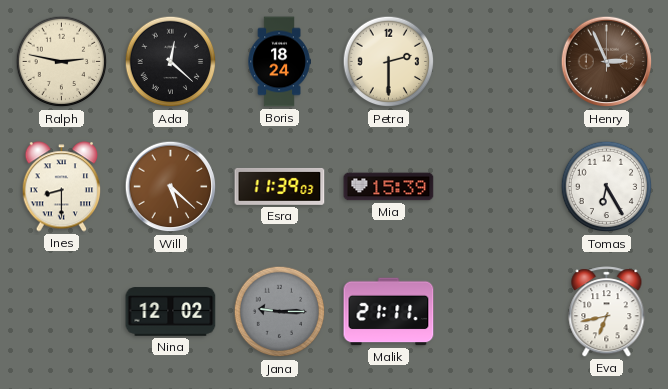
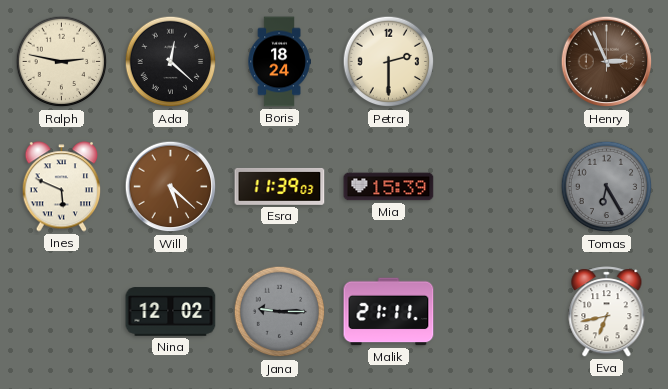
Ines: 8:30 -> 5:49 (62, 187)
Tomas dial: white -> grey (607, 187)
